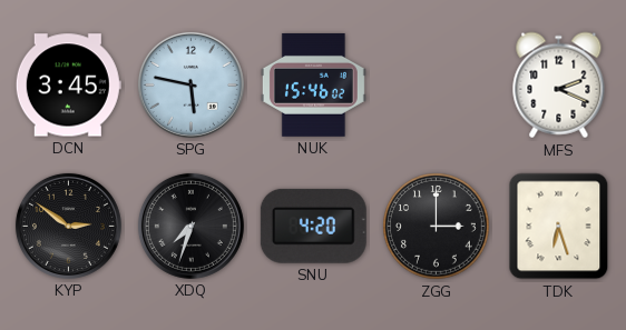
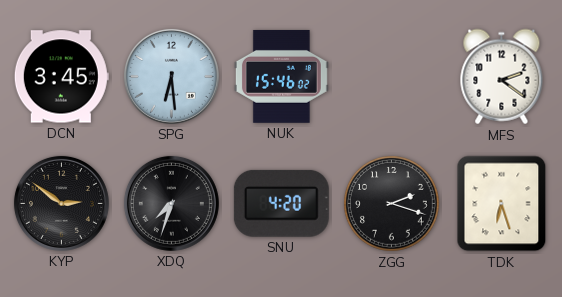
SPG: 5:47 -> 6:29 (171, 76)
MFS: 2:19 -> 2:21 (502, 77)
ZGG: 3:00 -> 2:18 (392, 204)
